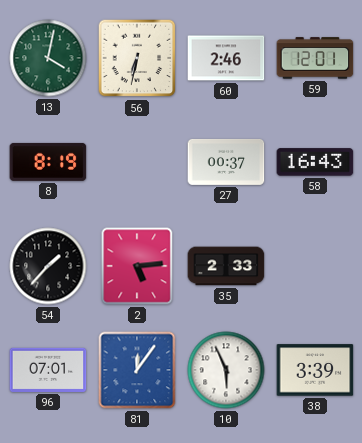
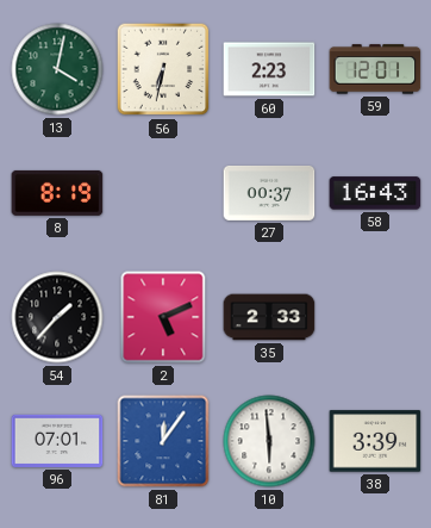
60: 2:46 -> 2:23 (269, 69)
2: 5:14 -> 5:11 (163, 317)
10: 5:56 -> 5:59 (269, 441)
